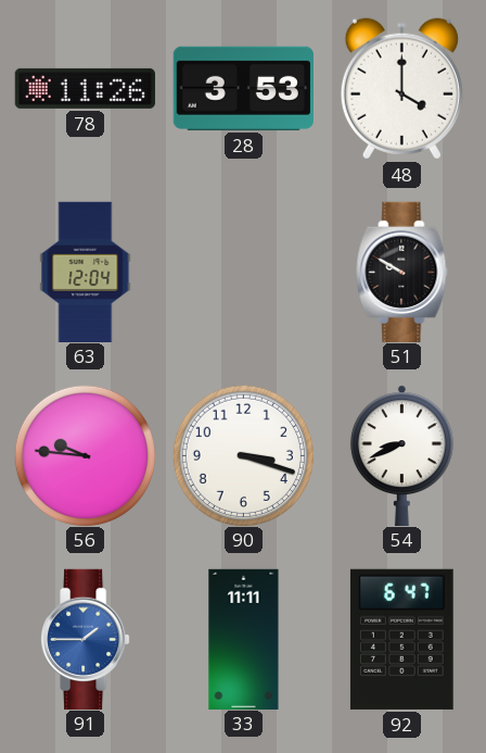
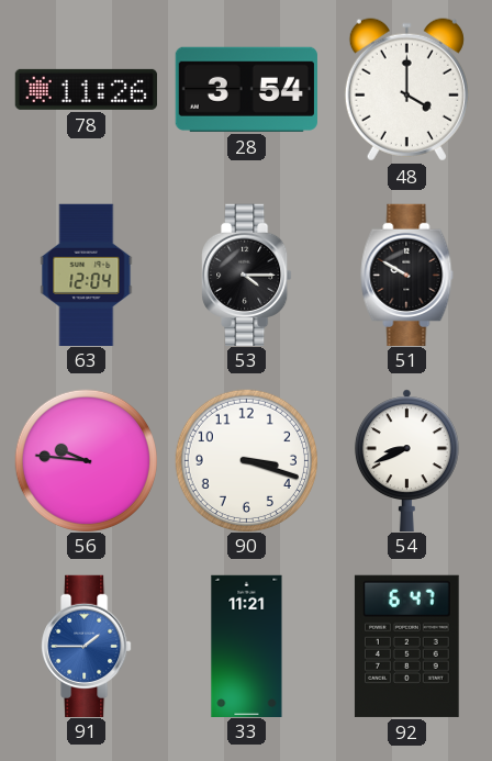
28: 3:53 -> 3:54 (246, 89)
53: none -> 4:15 (247, 275)
33: 11:11 -> 11:21 (247, 646)
